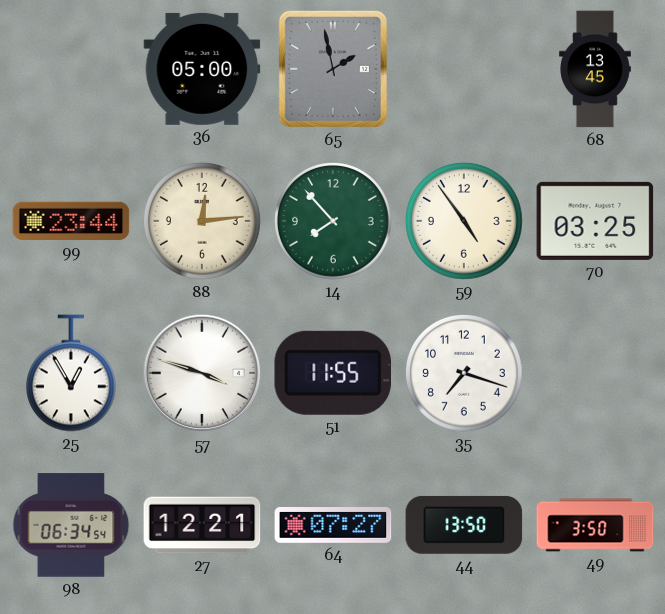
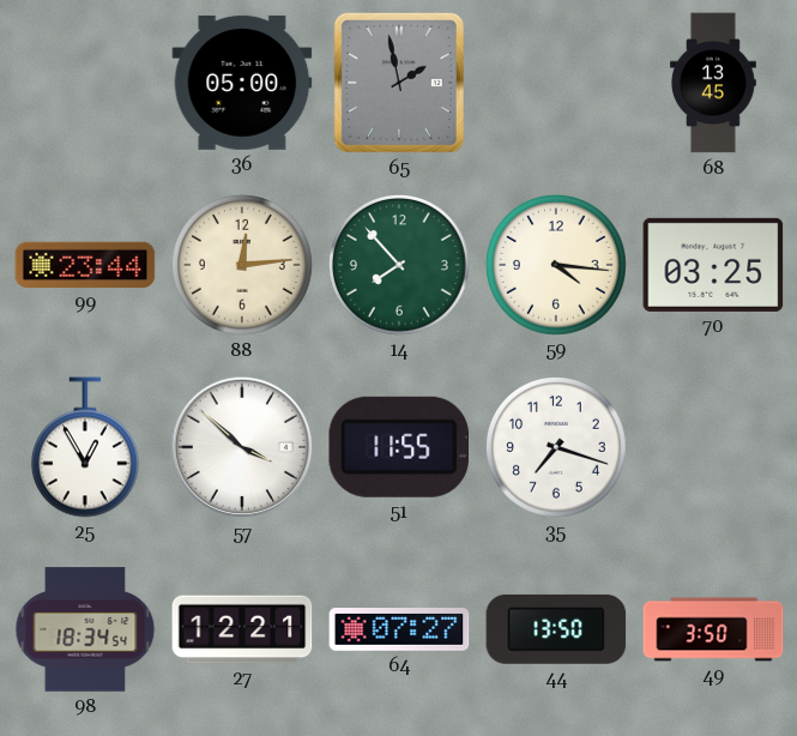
59: 4:54 -> 4:16 (557, 266)
57: 3:48 -> 3:52 (242, 447)
98: 06:34 -> 18:34 (85, 629)
